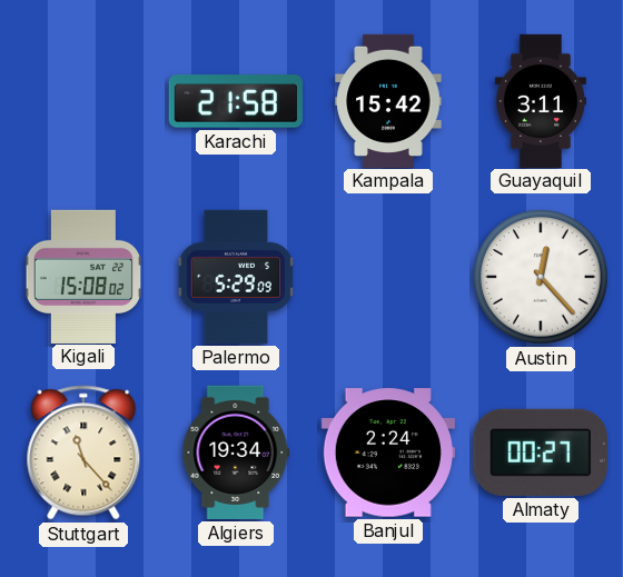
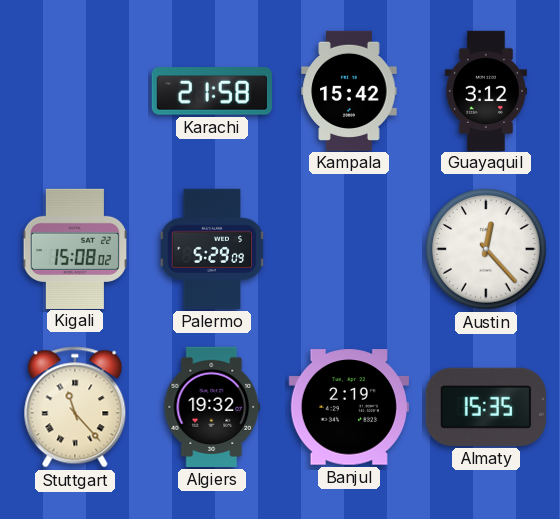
Guayaquil: 3:11 -> 3:12 (486, 90)
Algiers: 19:34 -> 19:32 (212, 407)
Banjul: 2:24 -> 2:19 (349, 407)
Almaty: 00:27 -> 15:35 (486, 407)
